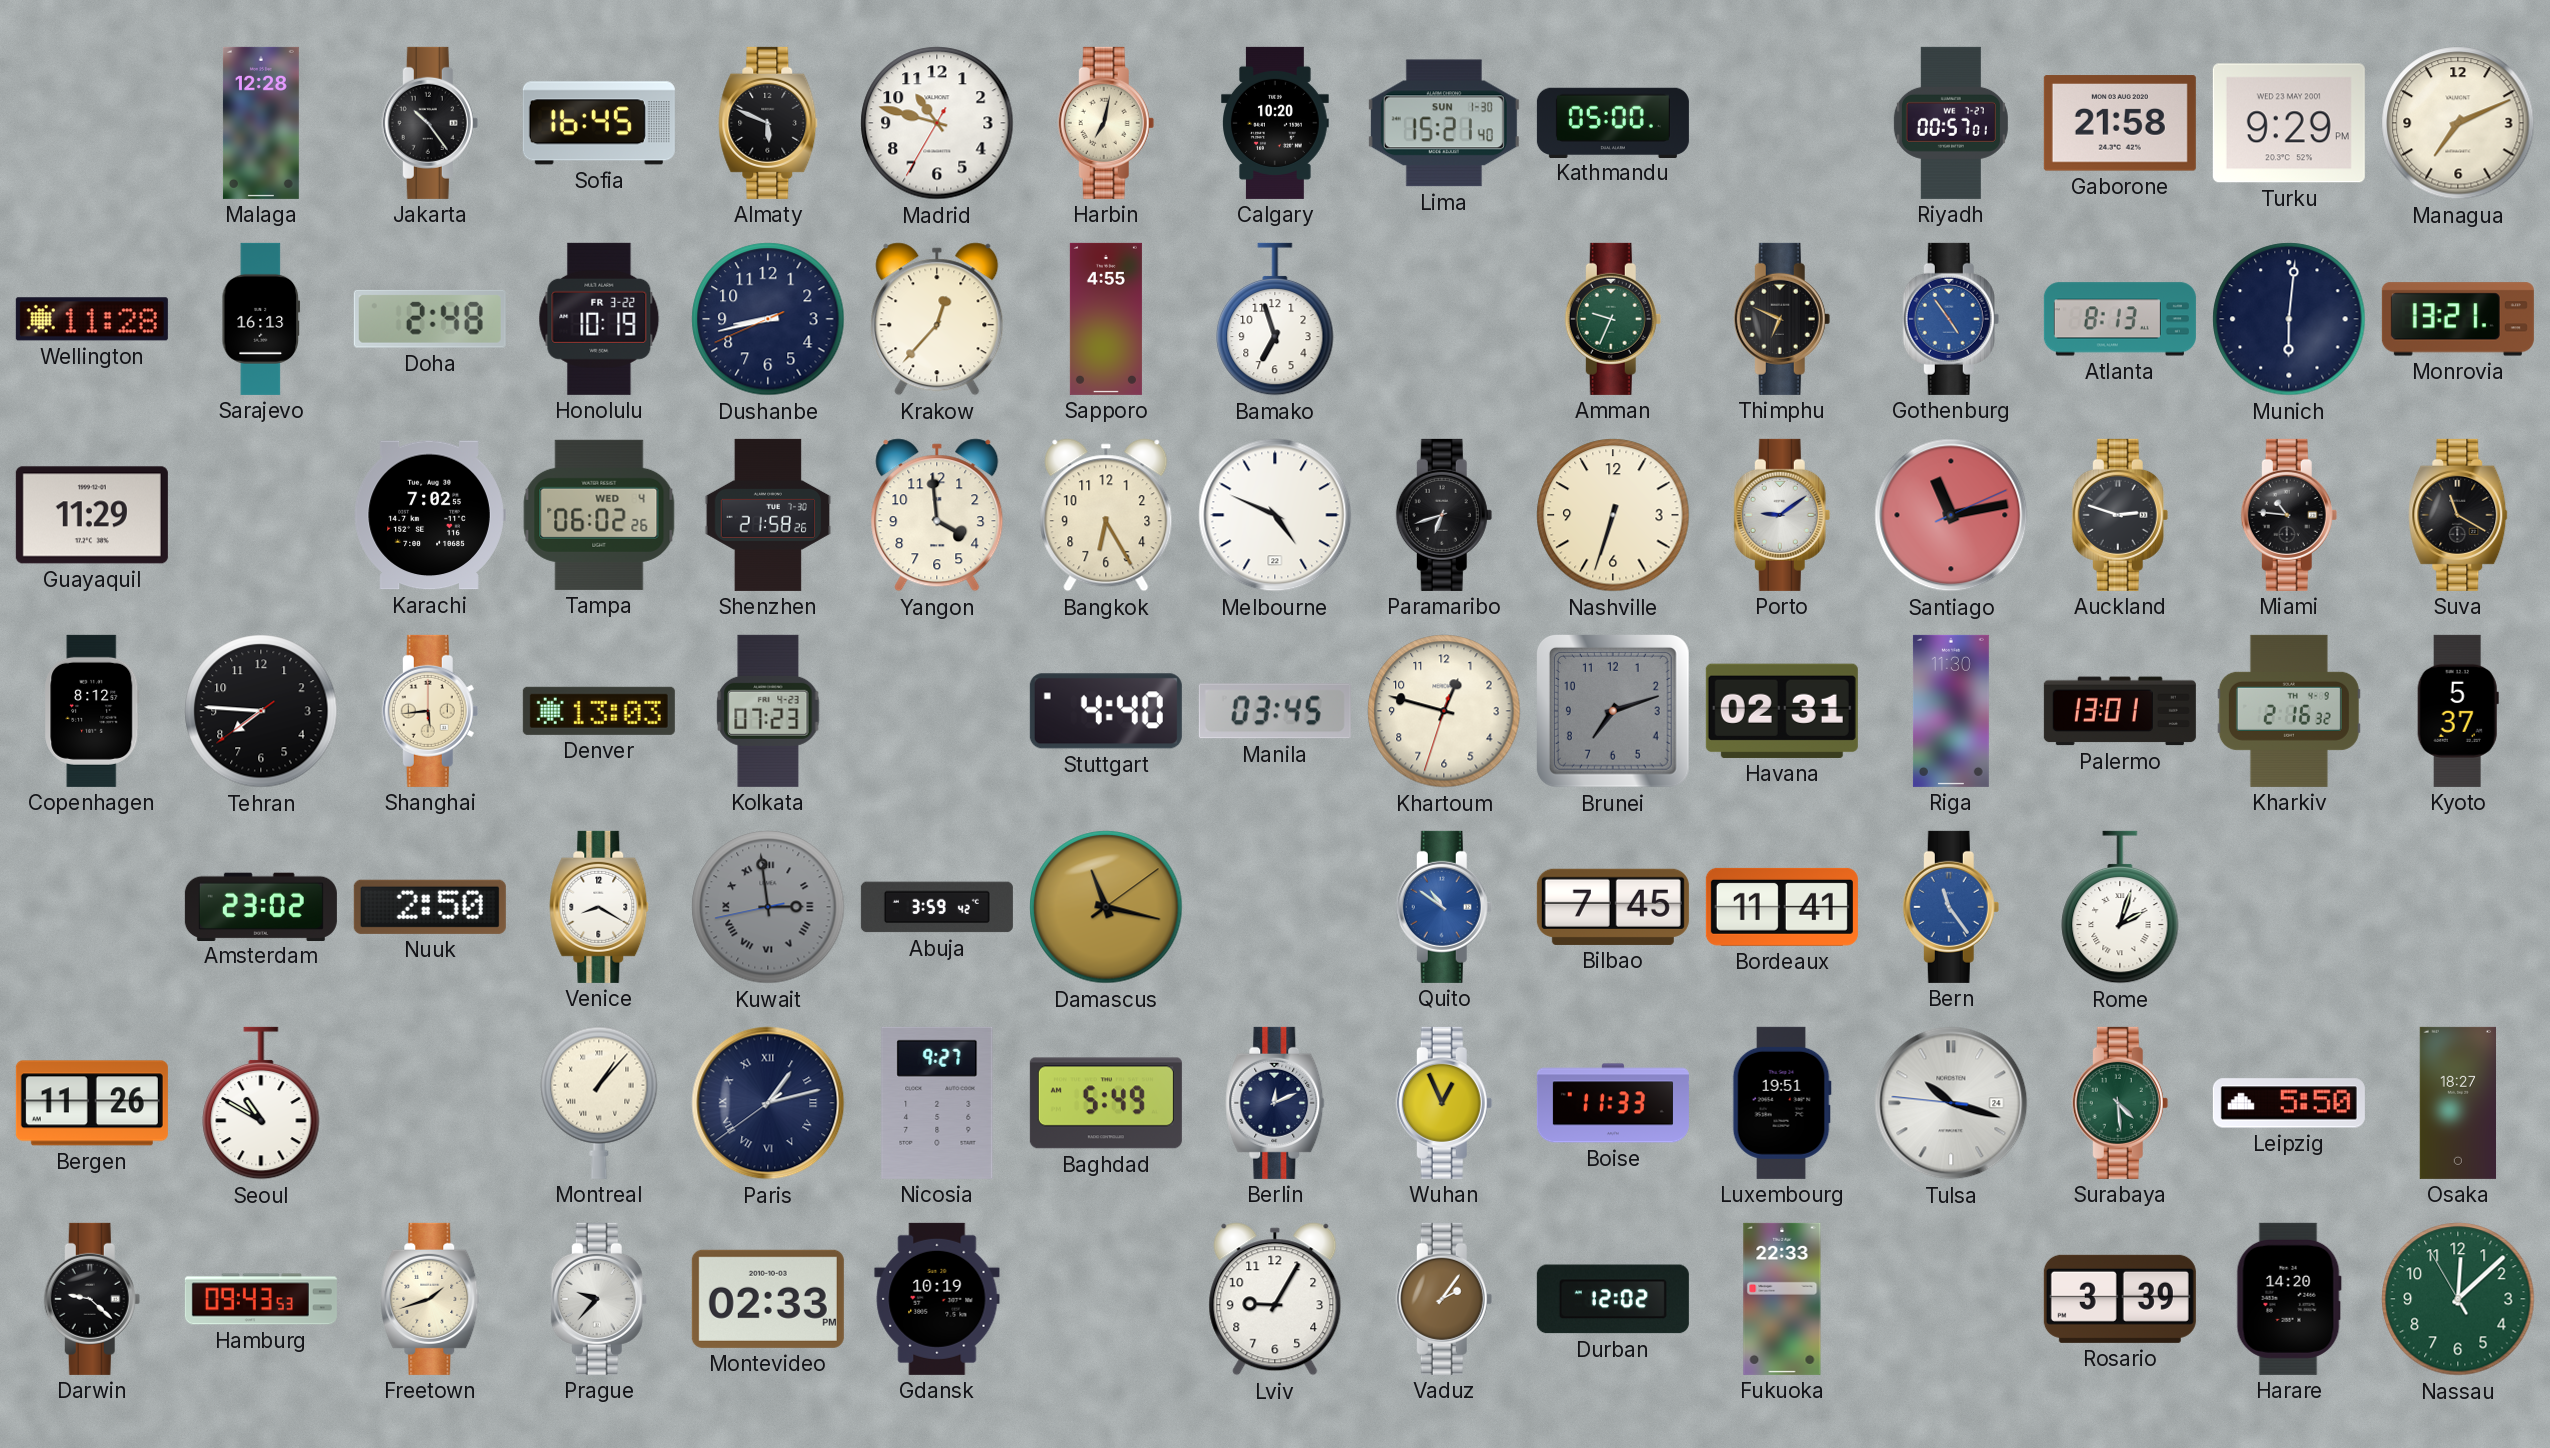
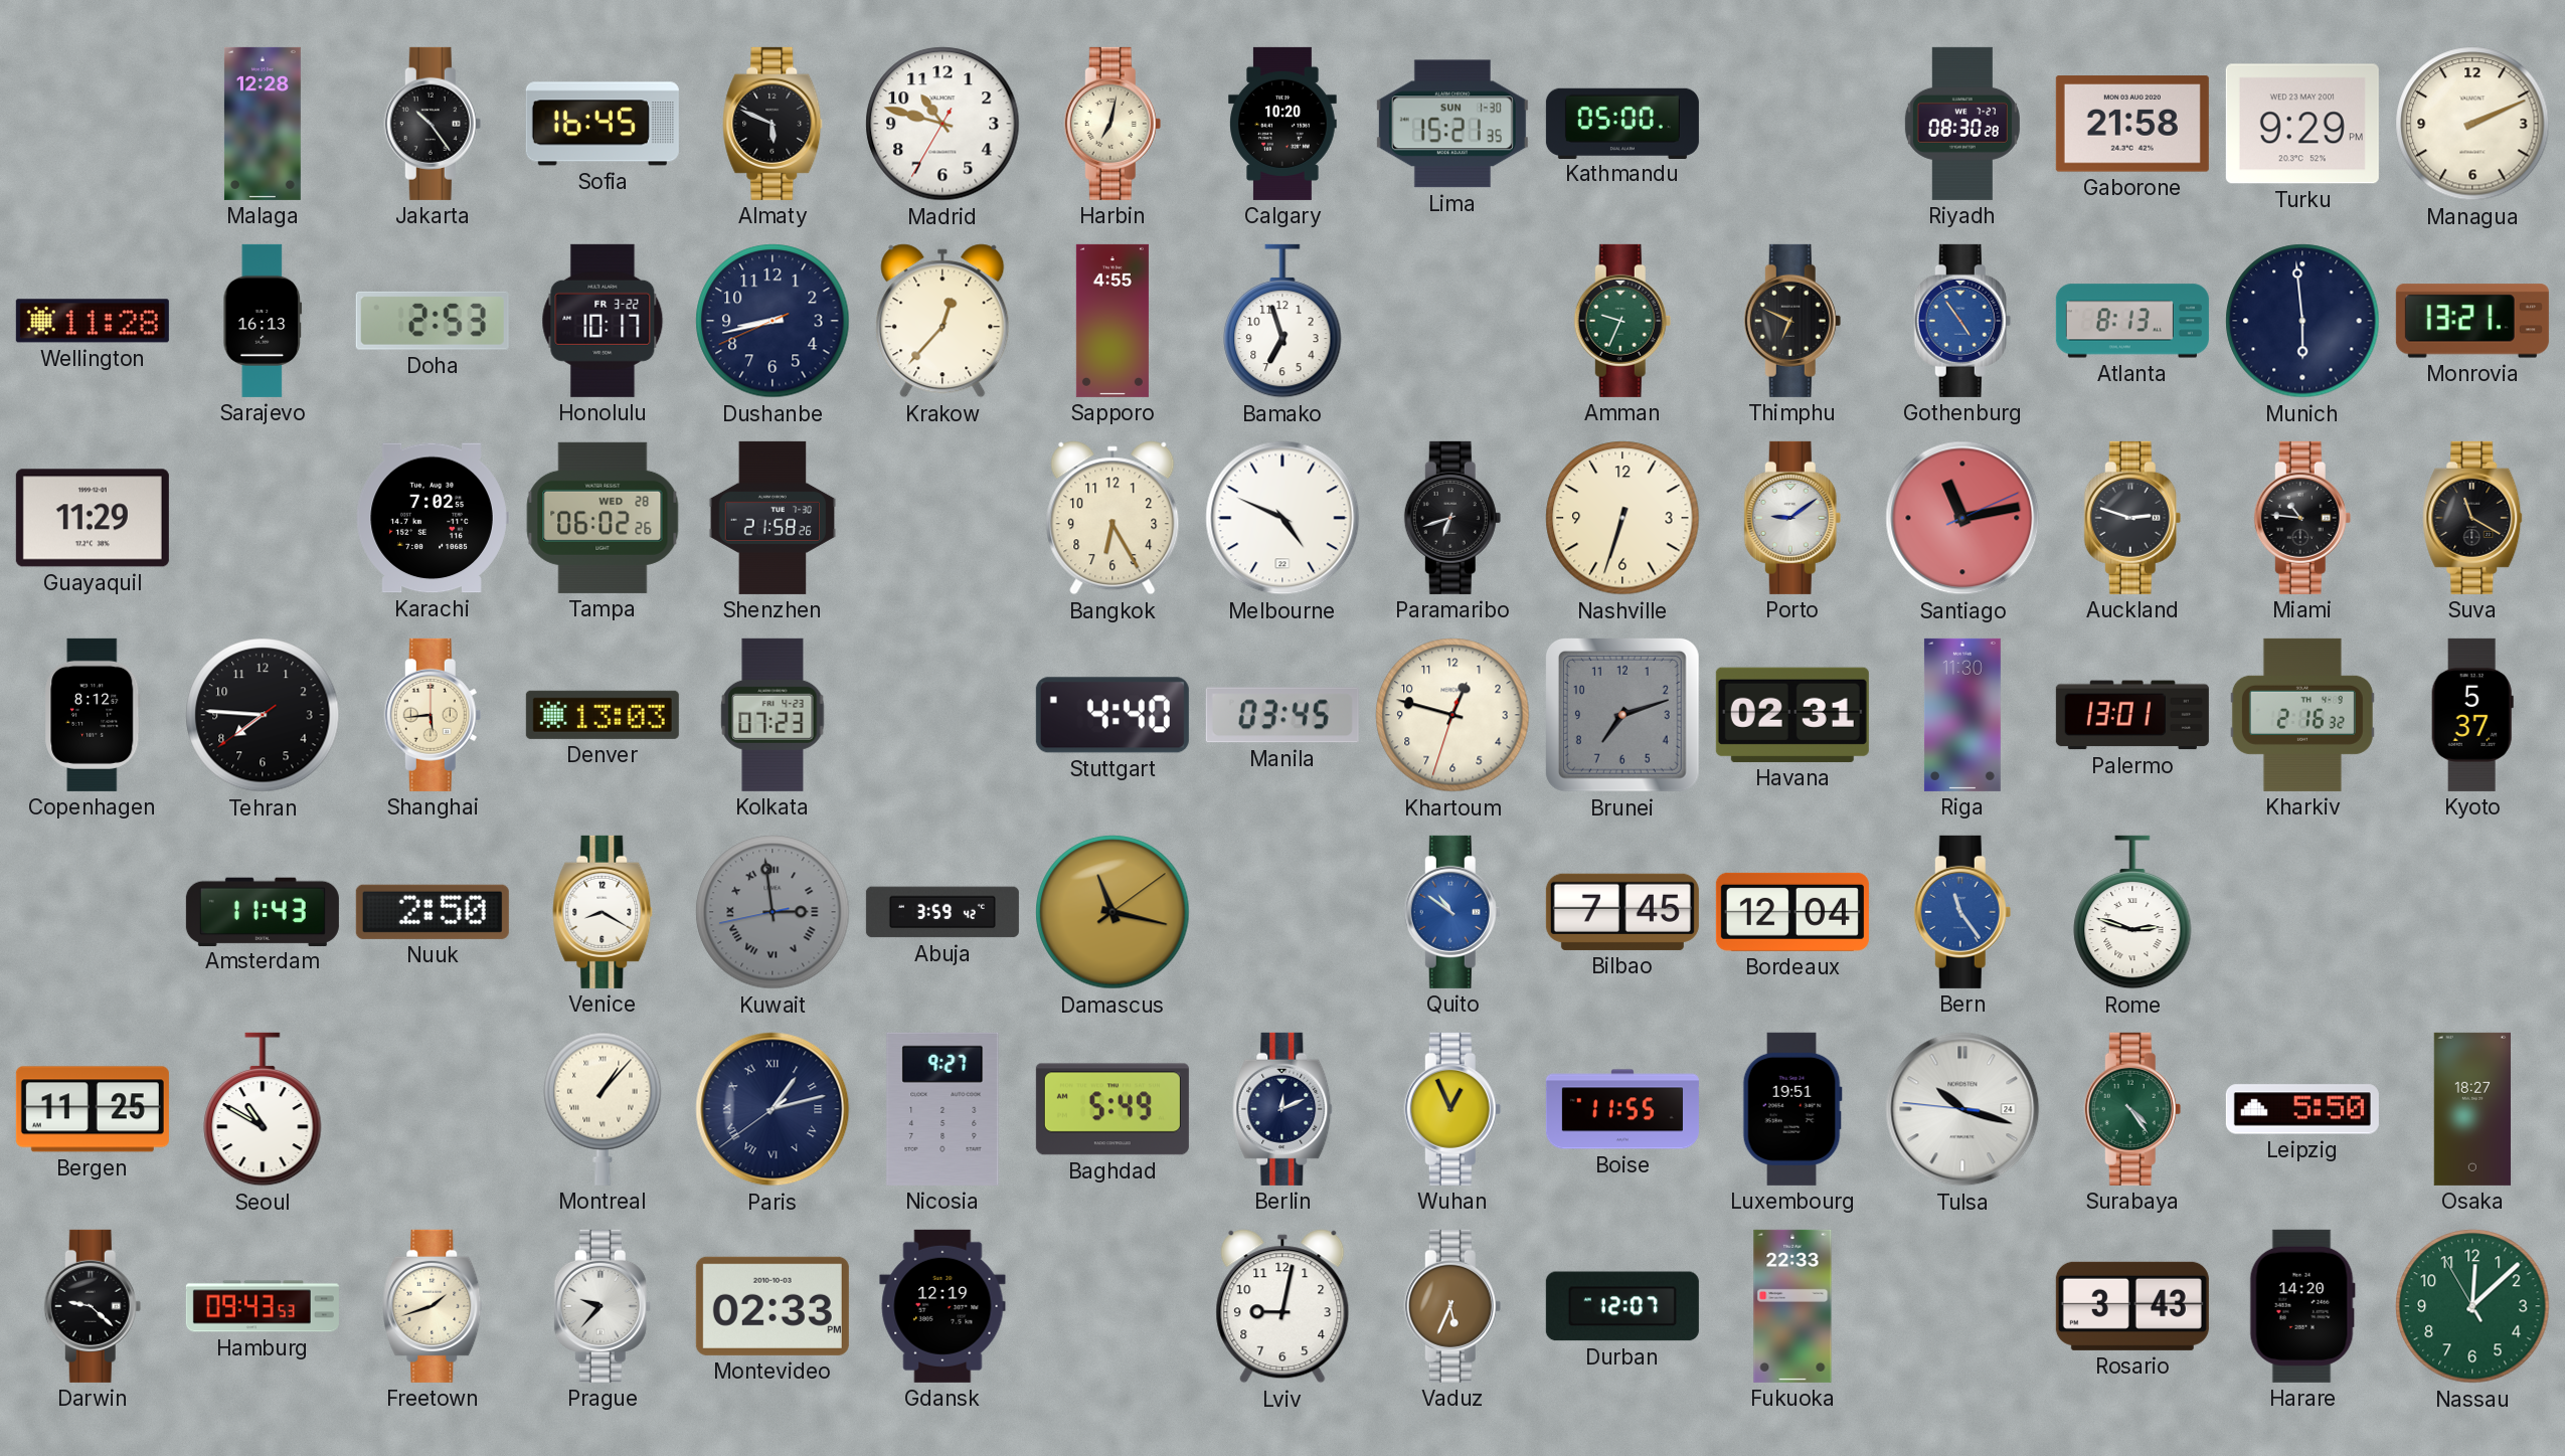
Lima: 15:21:40 -> 15:21:35 (1452, 124)
Riyadh: 00:57 -> 08:30 (1962, 124)
Managua: 7:11 -> 2:11 (2472, 124)
Doha: 2:48 -> 2:53 (433, 321)
Honolulu: 10:19 -> 10:17 (603, 321)
Munich: 6:01 -> 5:59 (2302, 321)
Tampa date: WED 4 -> WED 28 (603, 518)
Yangon: 3:59 -> none (937, 515)
Amsterdam: 23:02 -> 11:43 (263, 911)
Bordeaux: 11:41 -> 12:04 (1792, 912)
Rome: 2:03 -> 2:48 (2132, 912)
Bergen: 11:26 -> 11:25 (93, 1109)
Boise: 11:33 -> 11:55 (1622, 1109)
Surabaya: 4:29 -> 4:24 (2132, 1109)
Gdansk: 10:19 -> 12:19 (943, 1306)
Lviv: 9:05 -> 9:02 (1282, 1306)
Vaduz: 2:06 -> 5:34 (1452, 1306)
Durban: 12:02 -> 12:07 (1622, 1306)
Rosario: 3:39 -> 3:43 (2132, 1306)
